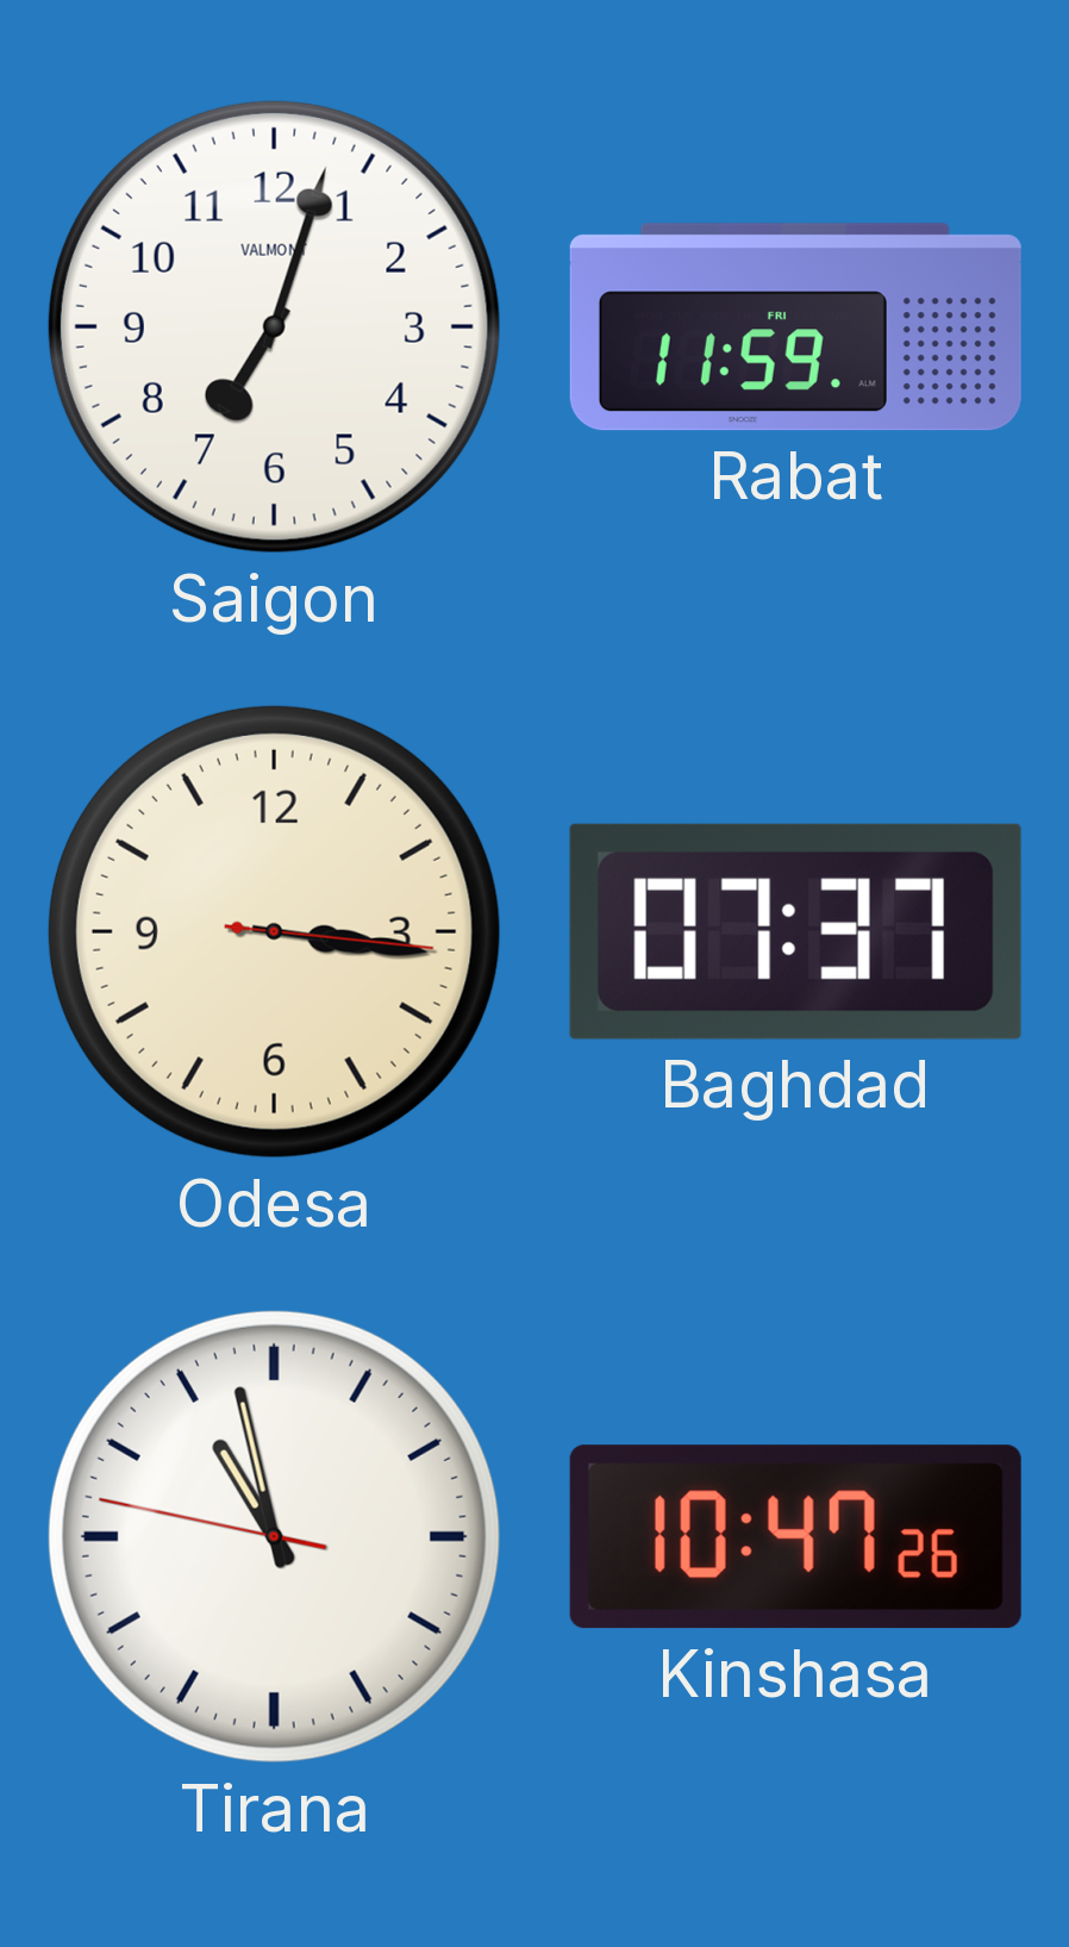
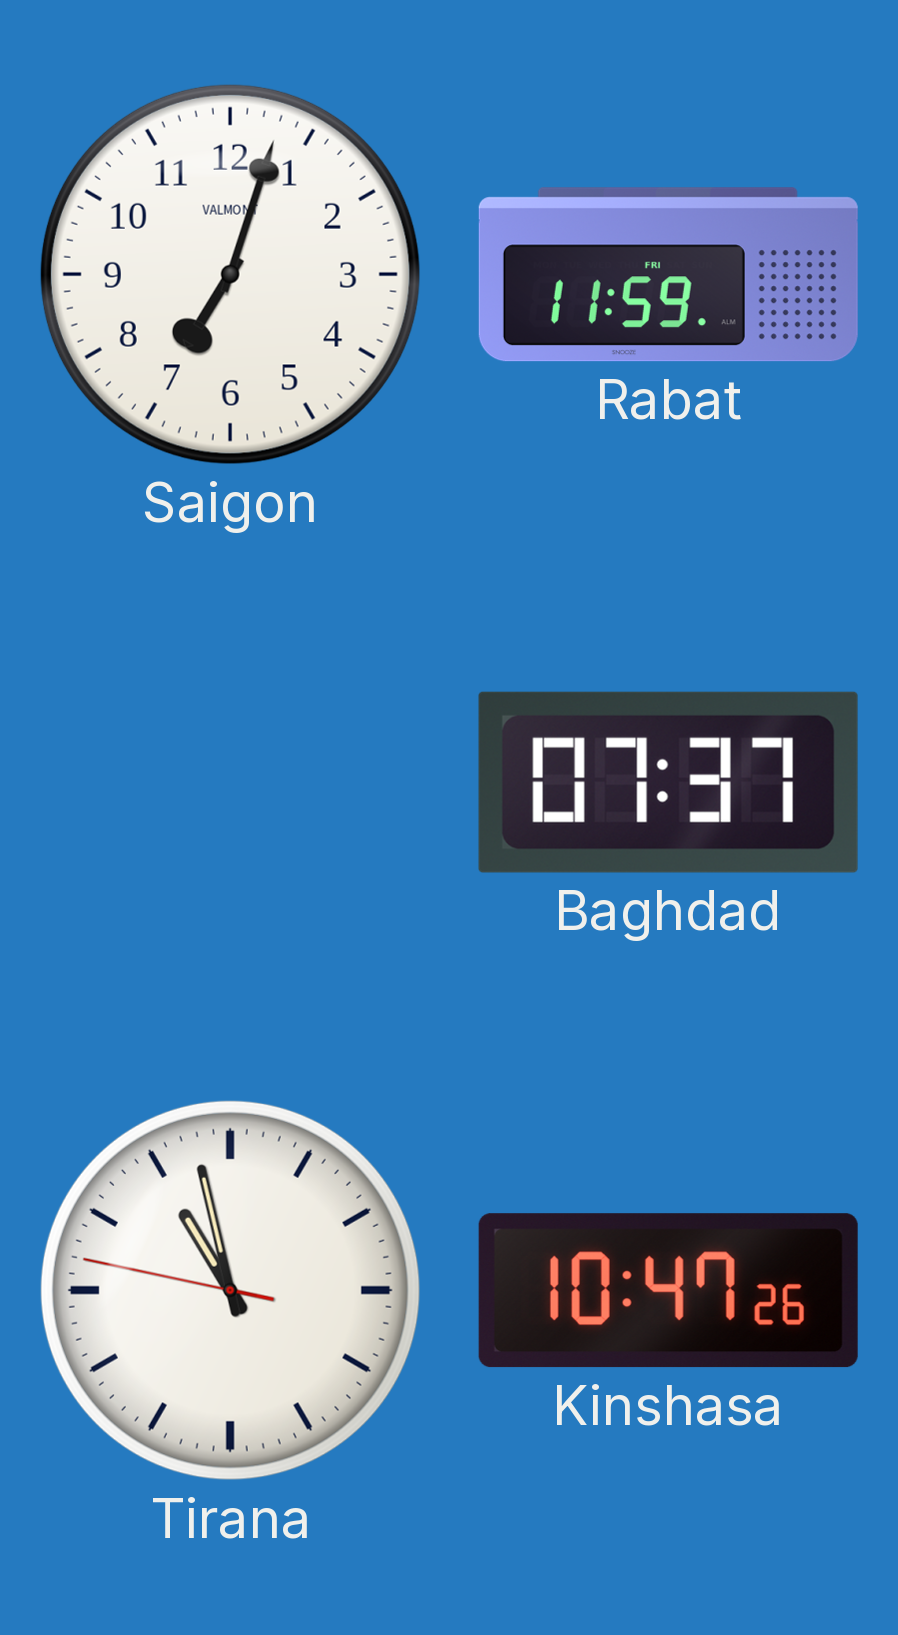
Odesa: 3:16 -> none (274, 931)
